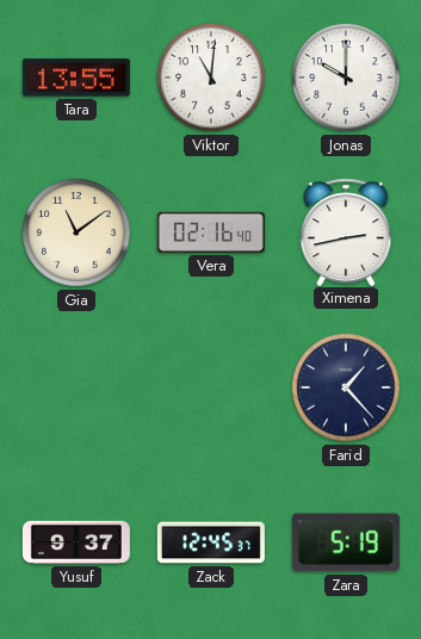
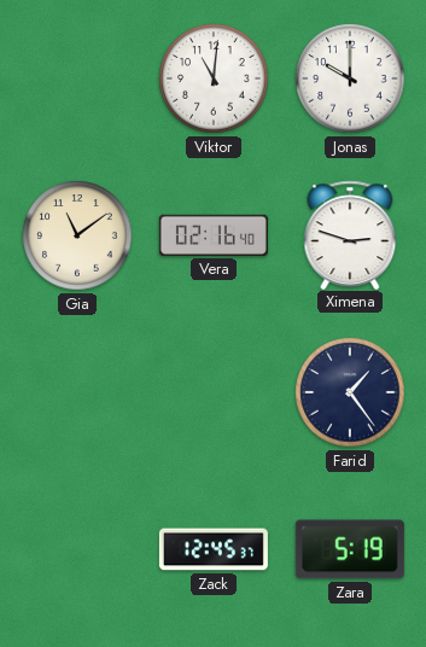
Tara: 13:55 -> none (76, 77)
Ximena: 2:43 -> 2:48 (350, 234)
Farid: 1:23 -> 1:24 (350, 392)
Yusuf: 9:37 -> none (76, 542)
